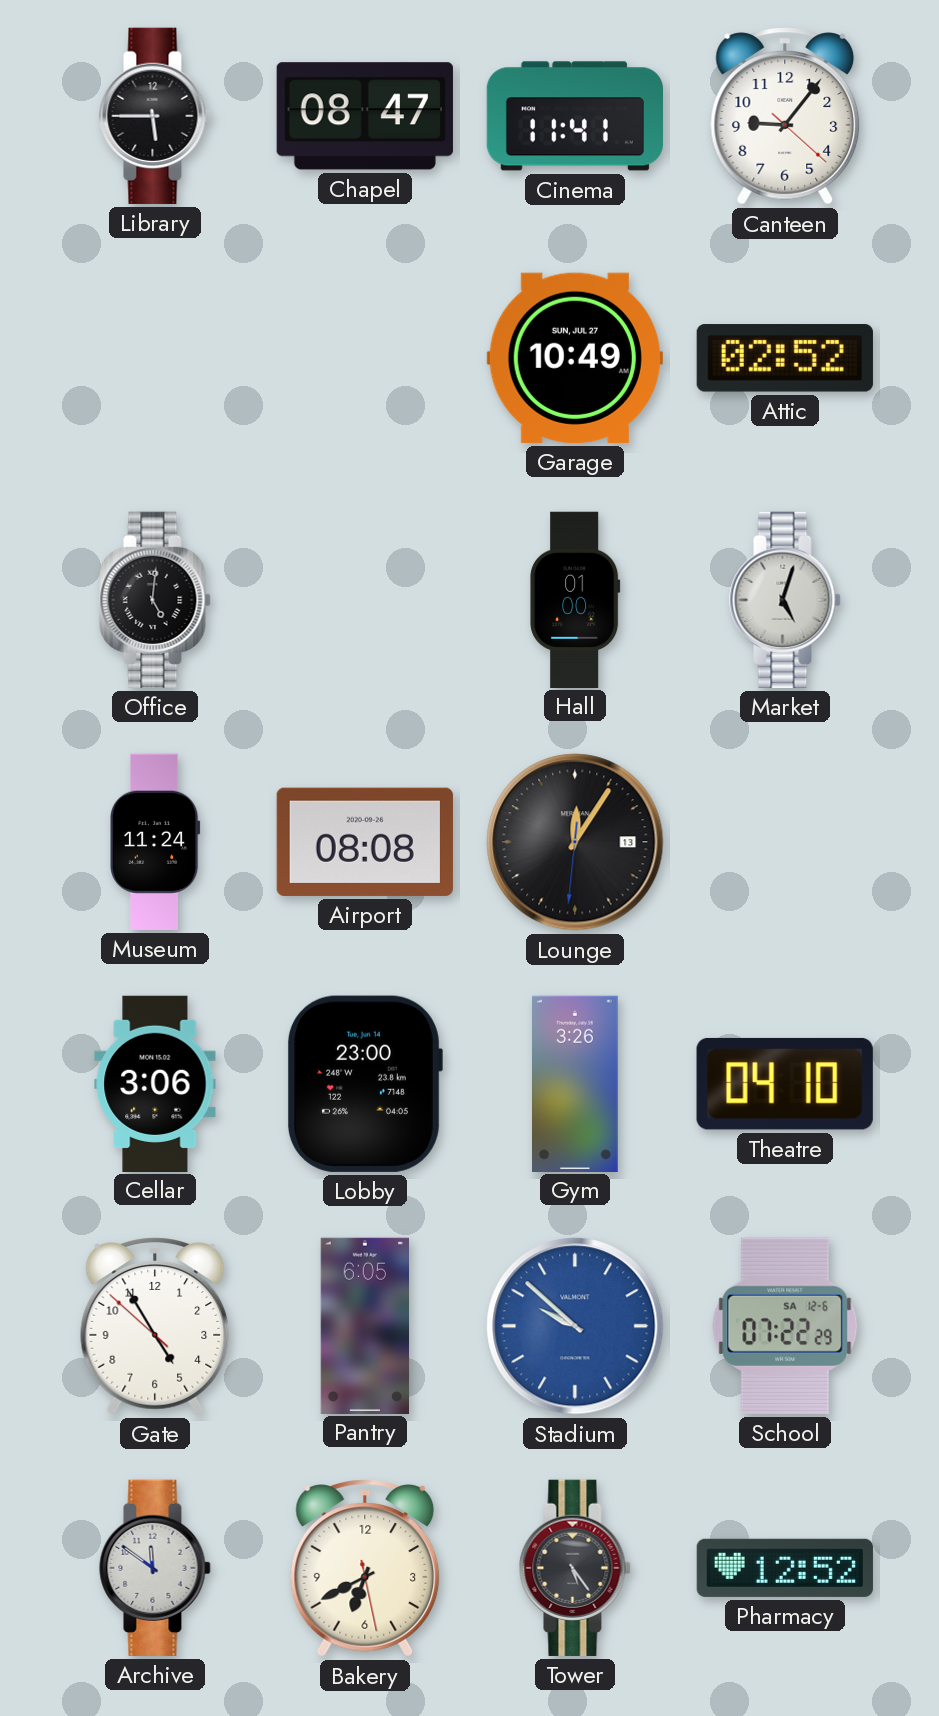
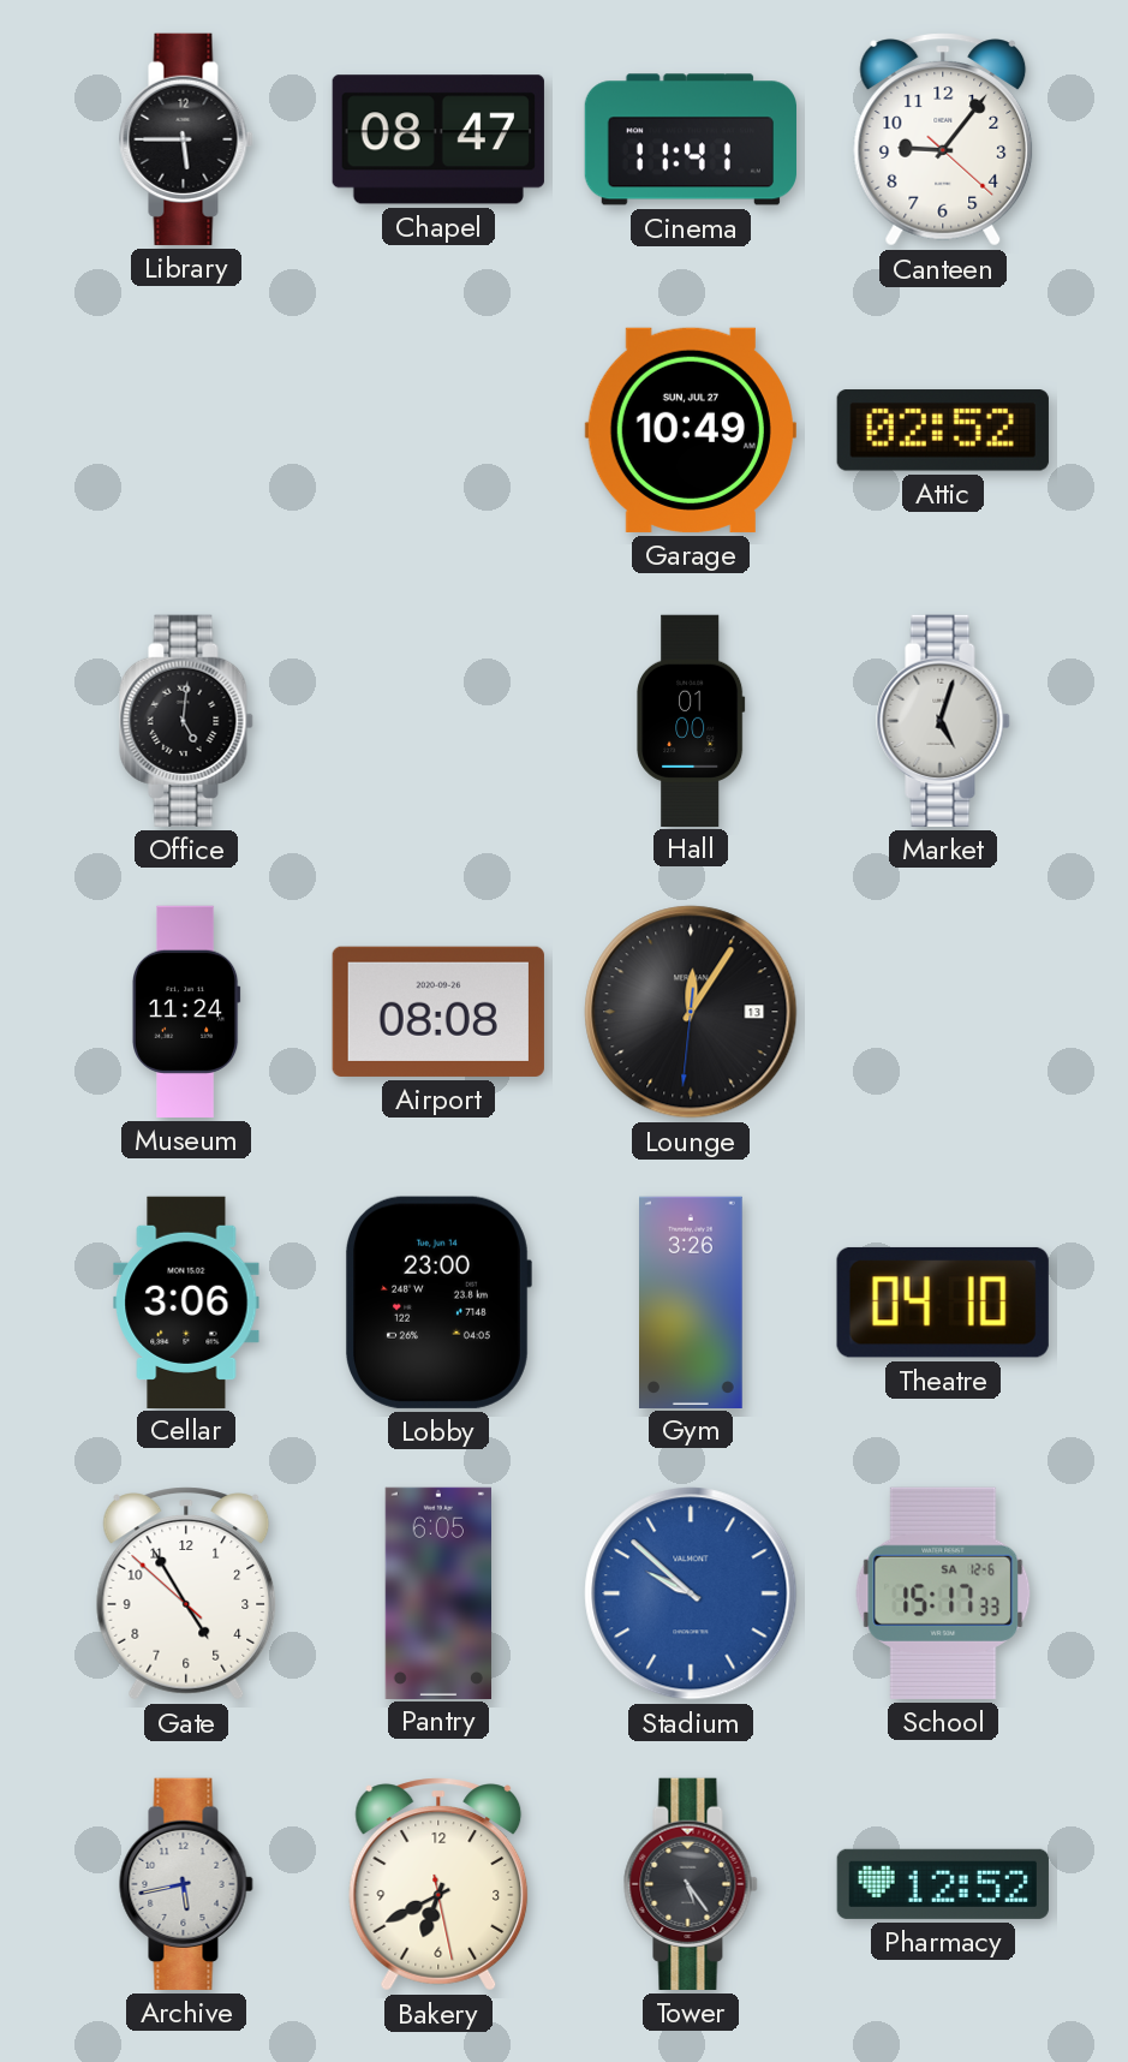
School: 07:22 -> 15:17 (943, 1593)
Archive: 11:51 -> 5:43 (186, 1884)
